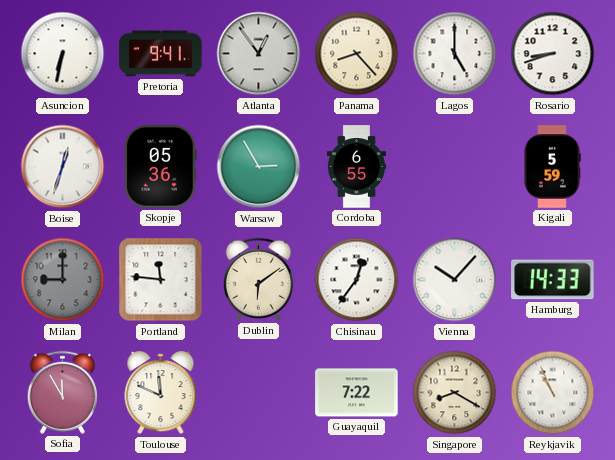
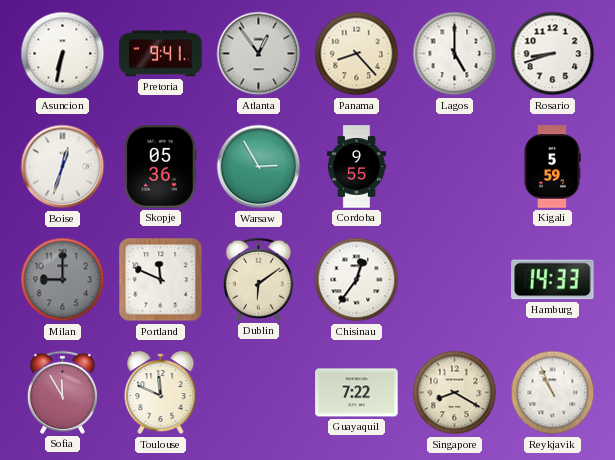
Cordoba: 6:55 -> 9:55 (356, 167)
Portland: 11:46 -> 11:49 (161, 280)
Vienna: 10:07 -> none (455, 280)
